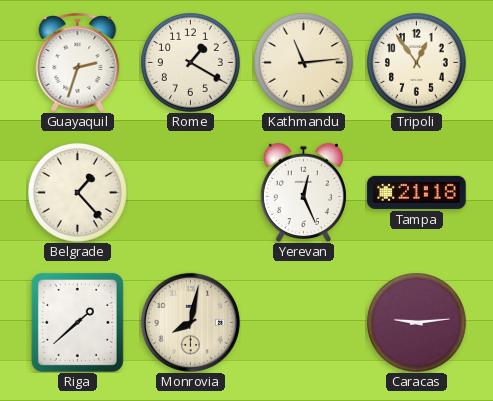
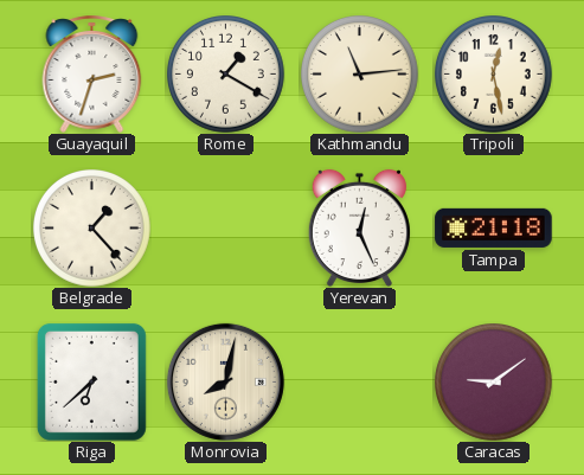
Tripoli: 12:54 -> 12:28 (494, 75)
Riga: 1:38 -> 6:38 (91, 381)
Caracas: 9:14 -> 9:09 (494, 383)
